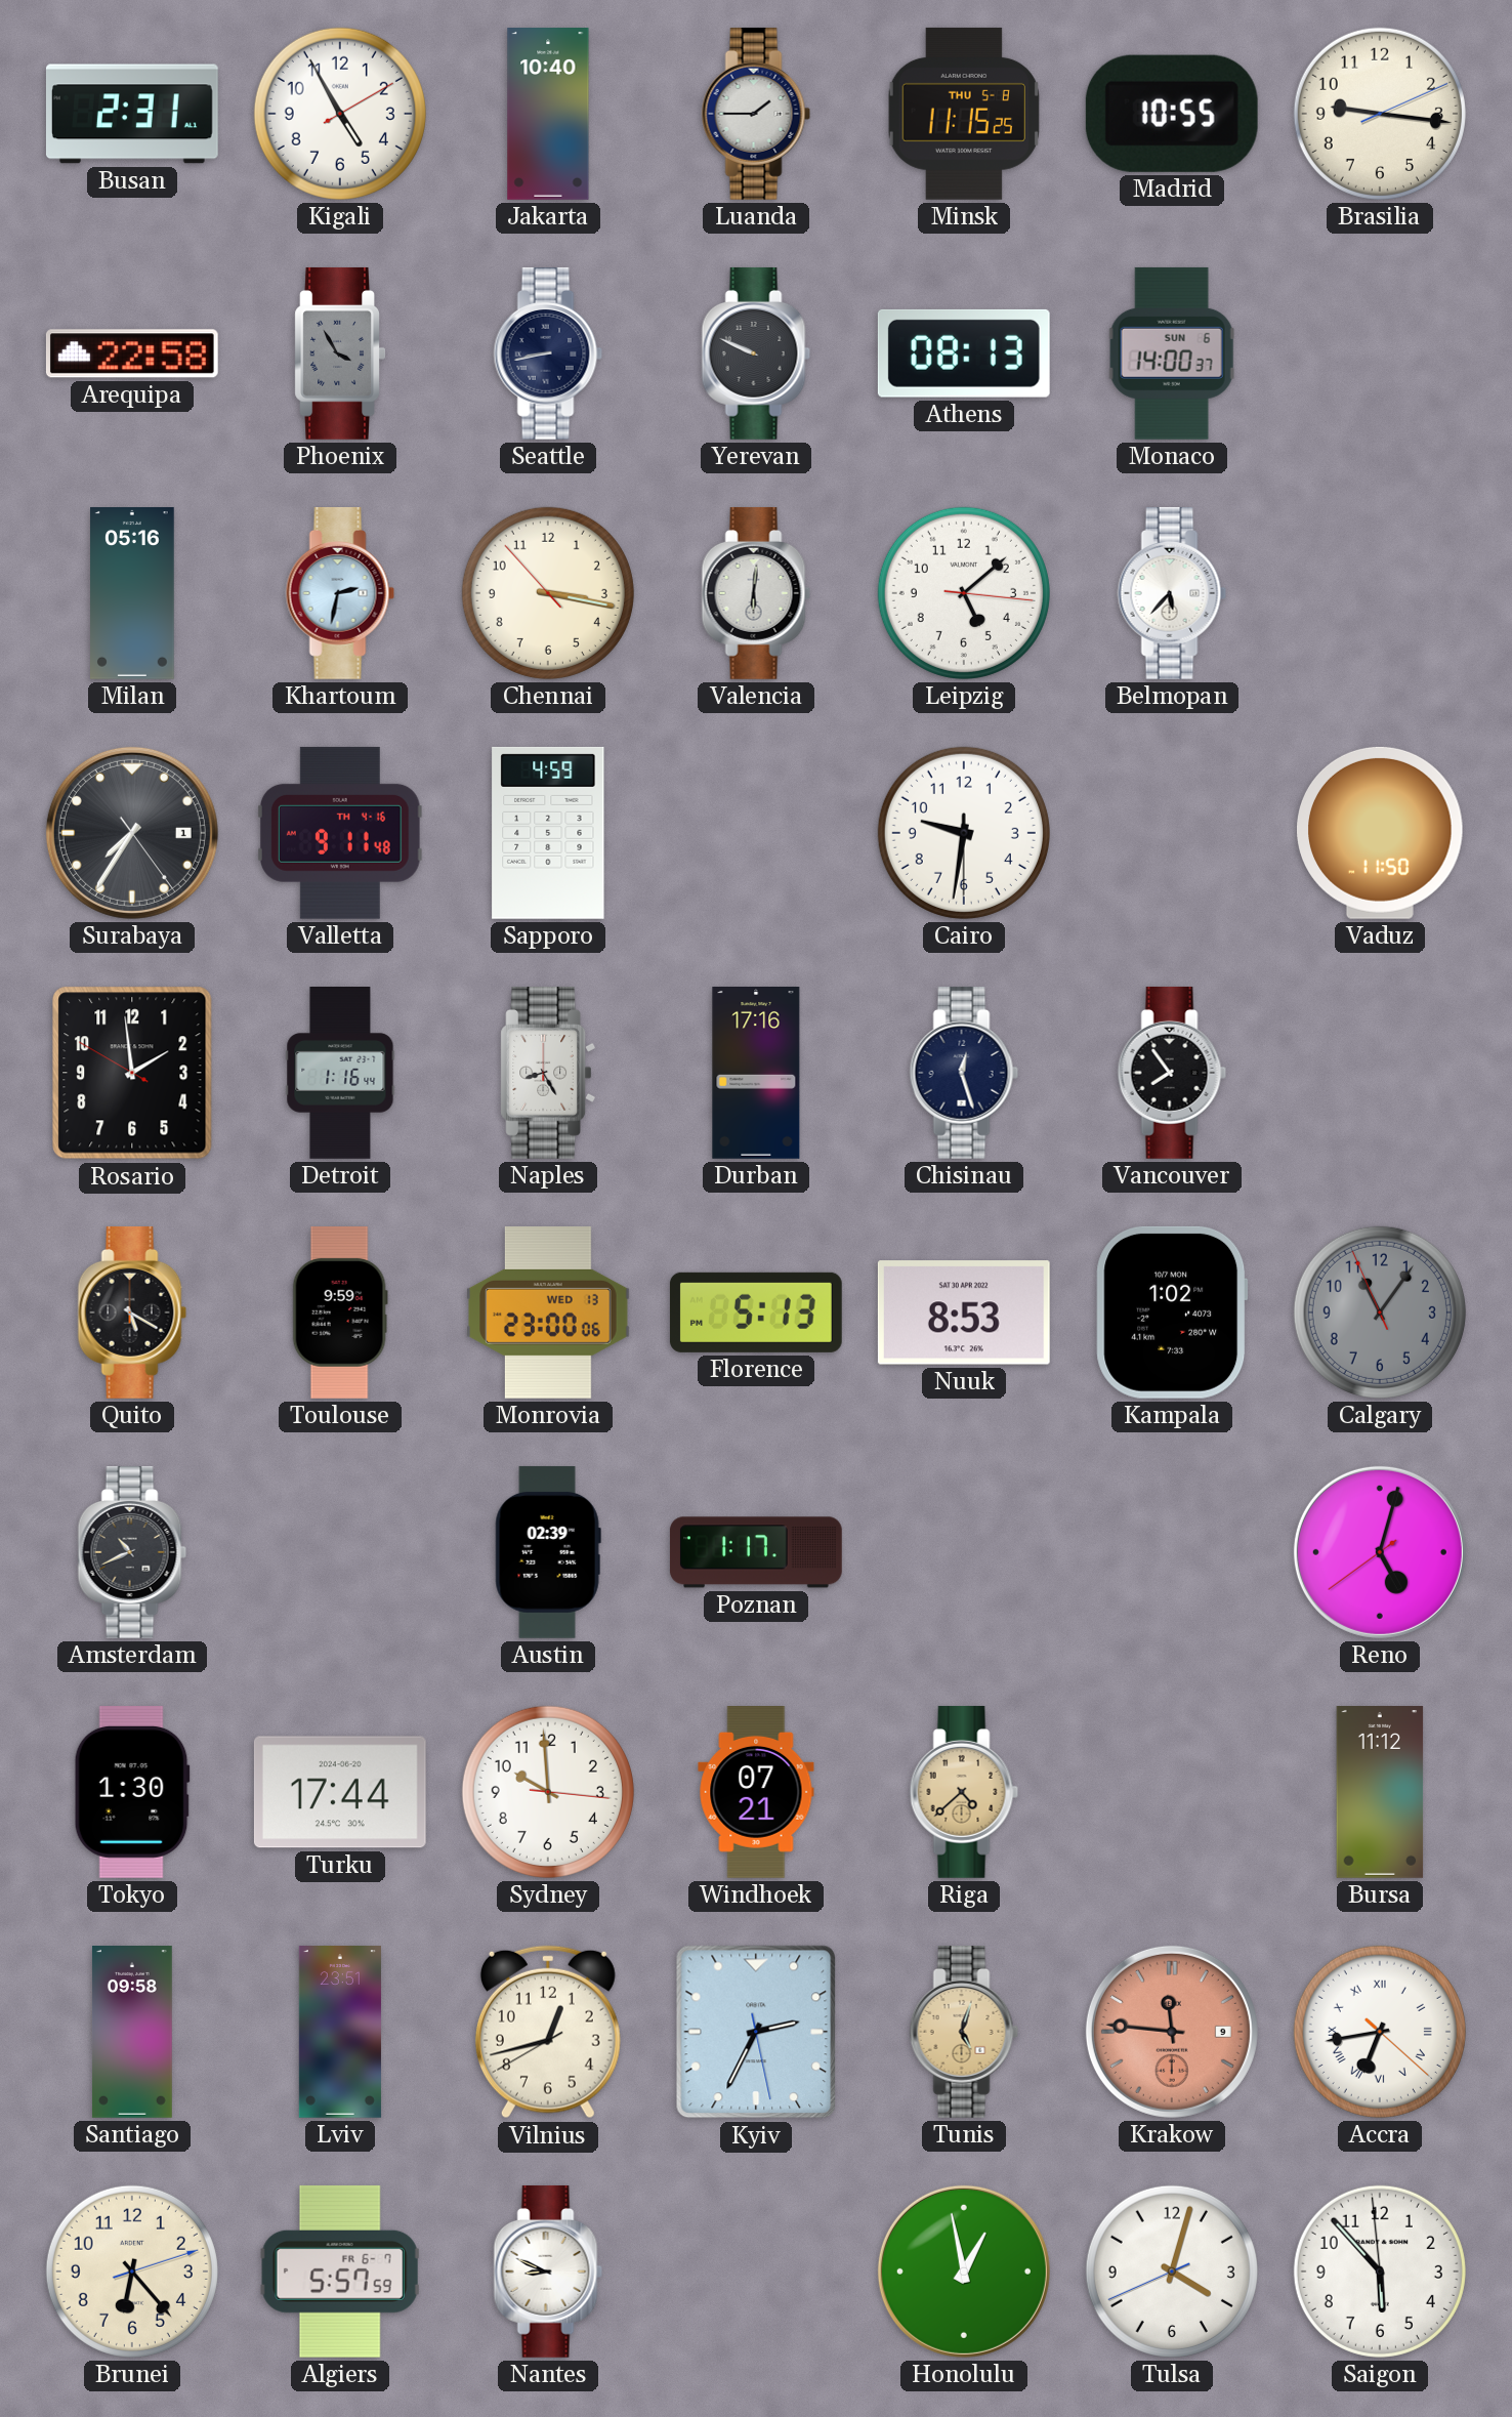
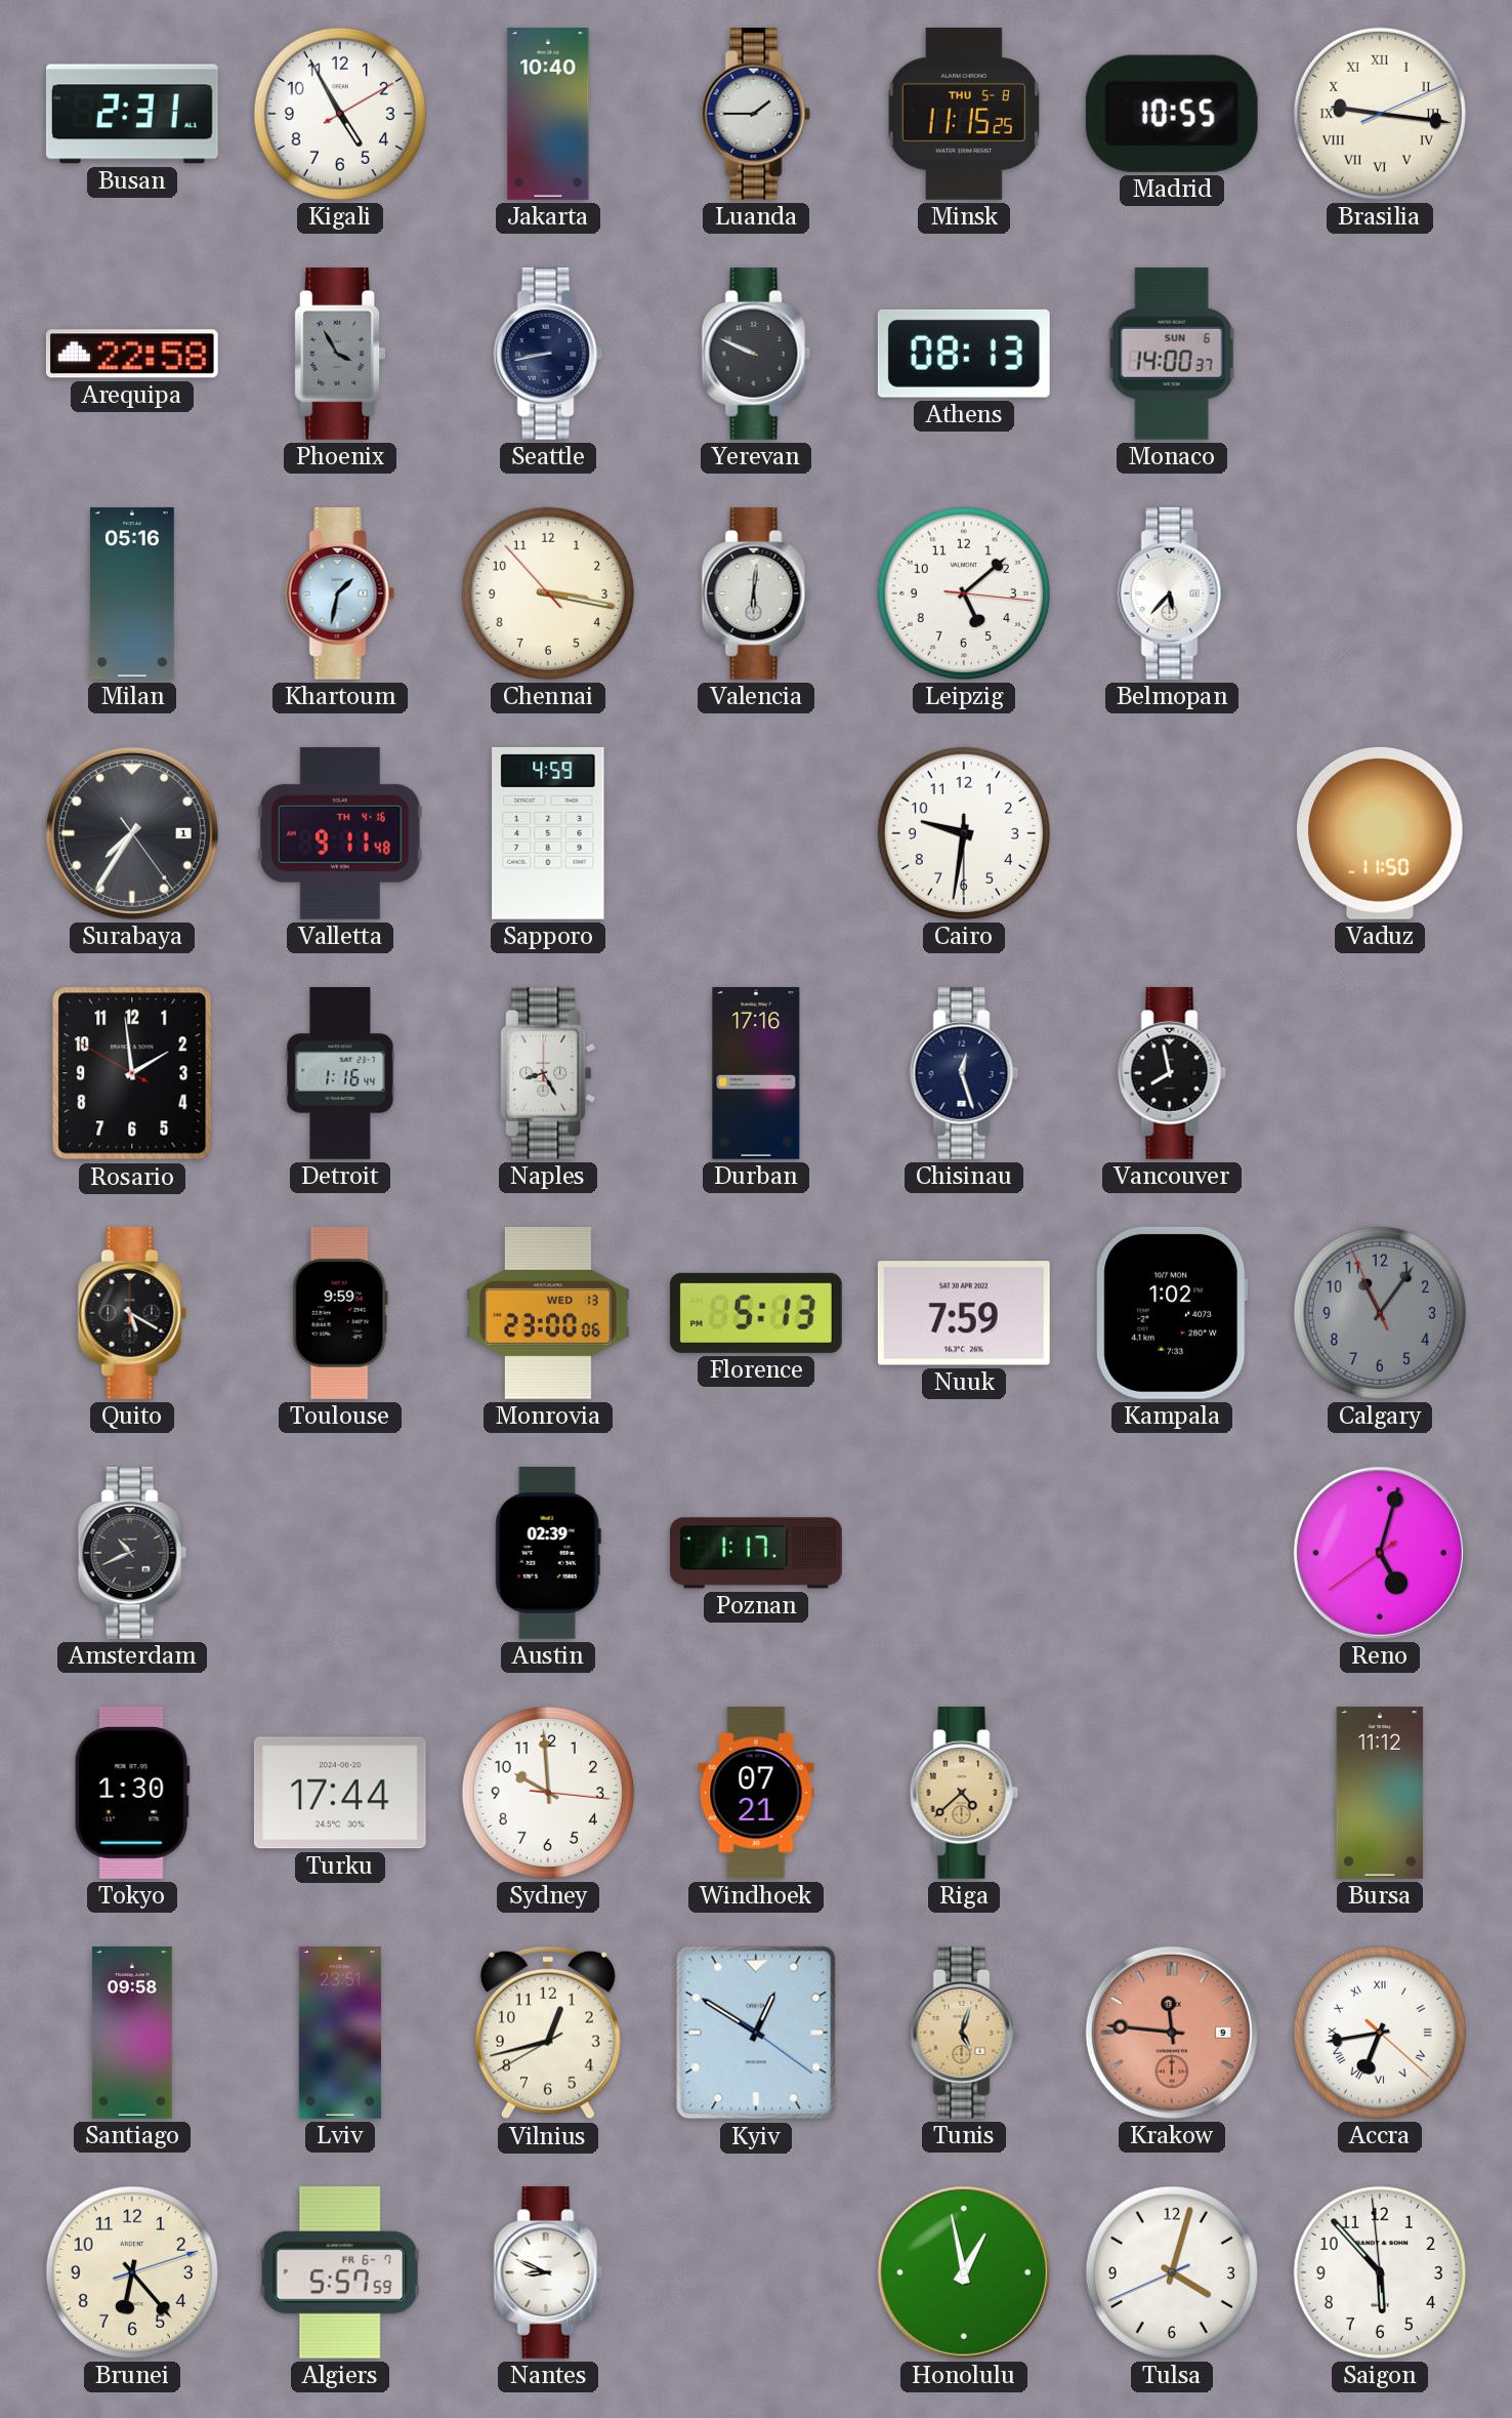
Brasilia numerals: Arabic -> Roman (1380, 114)
Khartoum: 2:32 -> 1:32 (340, 593)
Vancouver: 7:54 -> 7:58 (1172, 1073)
Nuuk: 8:53 -> 7:59 (964, 1313)
Kyiv: 2:34 -> 12:50 (756, 2033)
